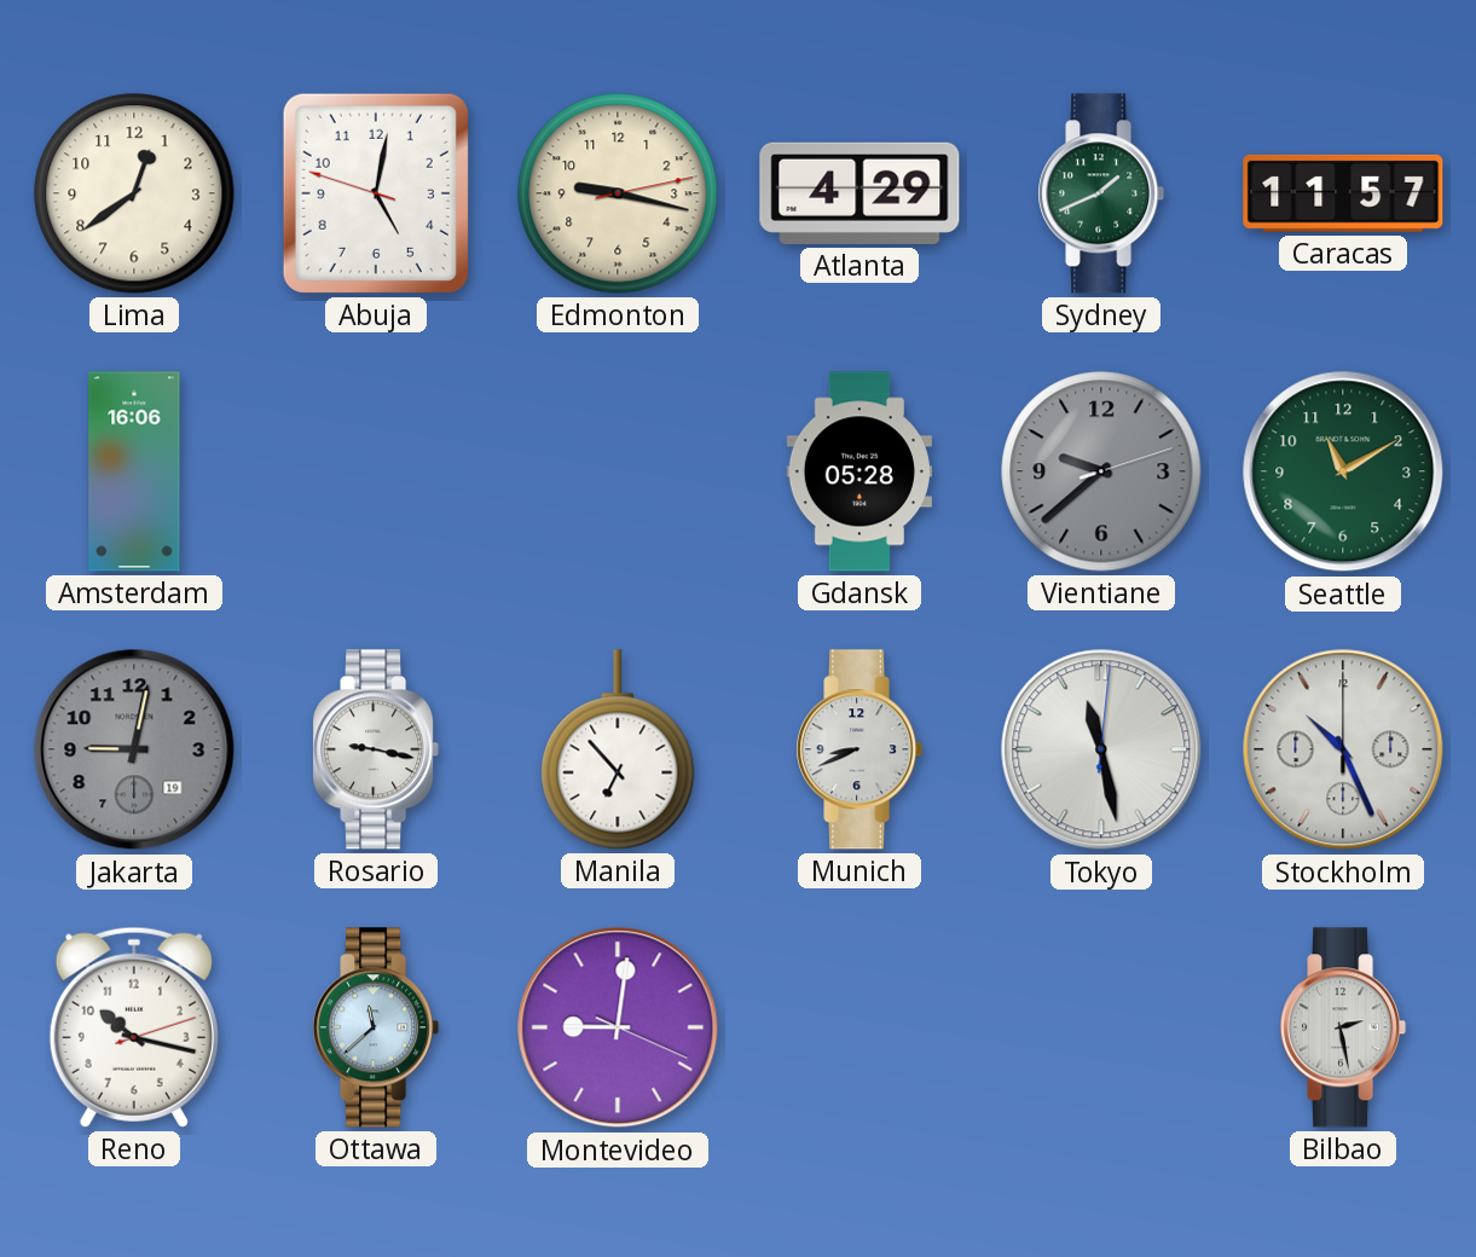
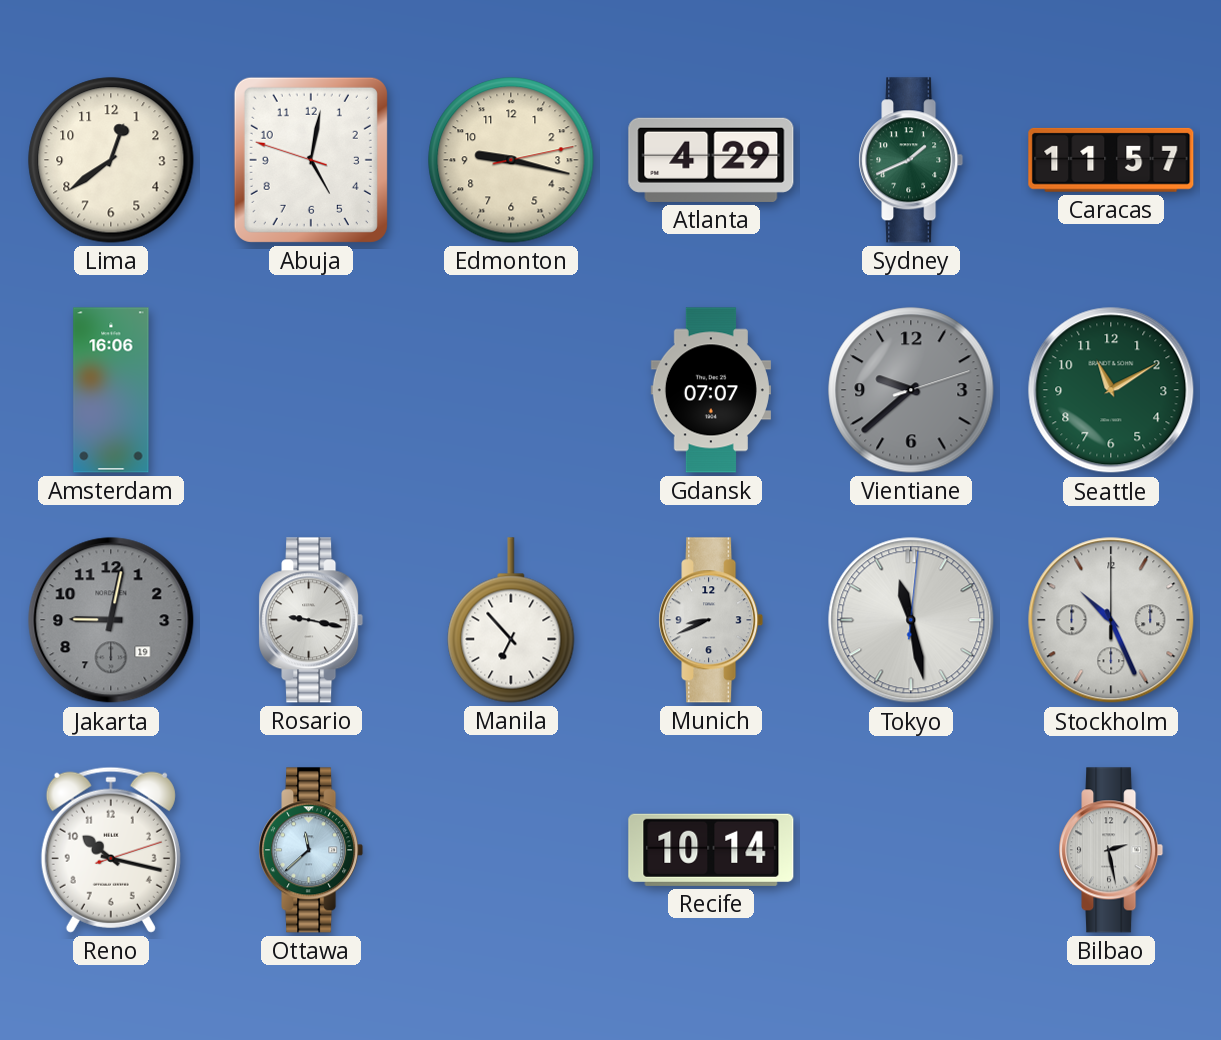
Gdansk: 05:28 -> 07:07 (711, 390)
Montevideo: 9:01 -> none (618, 1027)
Recife: none -> 10:14 (711, 850)
